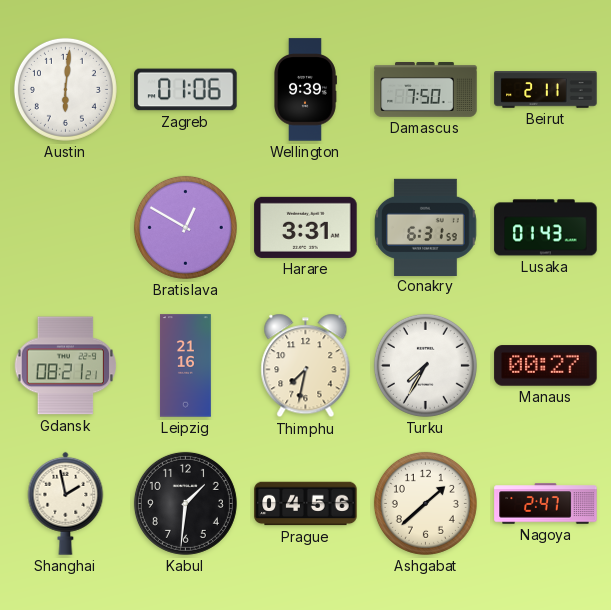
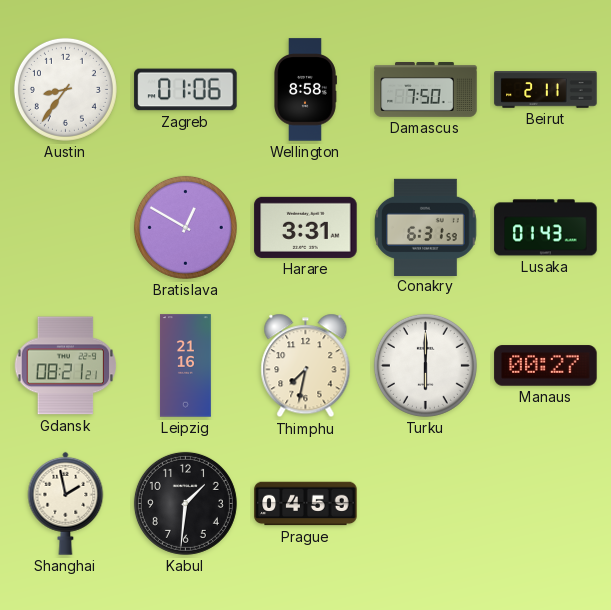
Austin: 6:01 -> 8:36 (65, 89)
Wellington: 9:39 -> 8:58 (306, 90)
Turku: 7:35 -> 6:00 (425, 365)
Prague: 04:56 -> 04:59 (306, 504)
Ashgabat: 1:38 -> none (425, 503)
Nagoya: 2:47 -> none (546, 504)
